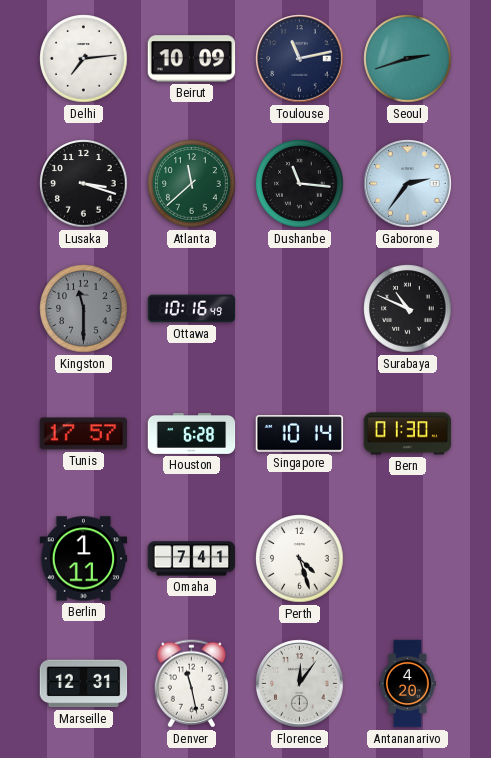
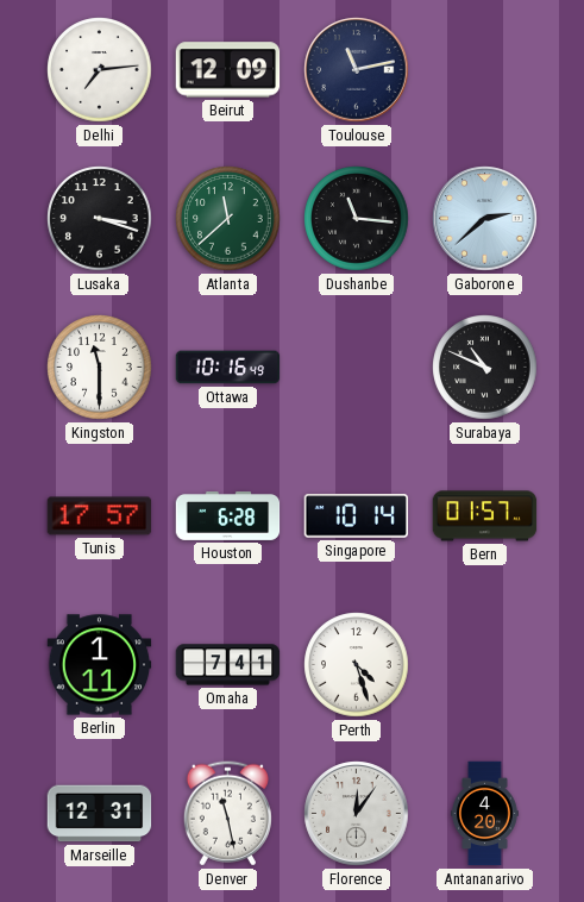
Beirut: 10:09 -> 12:09 (228, 70)
Seoul: 2:42 -> none (408, 59)
Gaborone: 2:36 -> 2:38 (485, 219)
Kingston dial: grey -> white (100, 368)
Bern: 01:30 -> 01:57 (485, 516)
